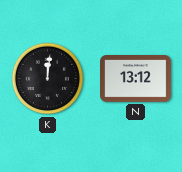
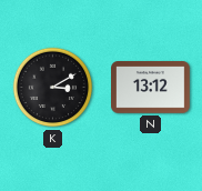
K: 12:01 -> 3:10 (53, 88)
